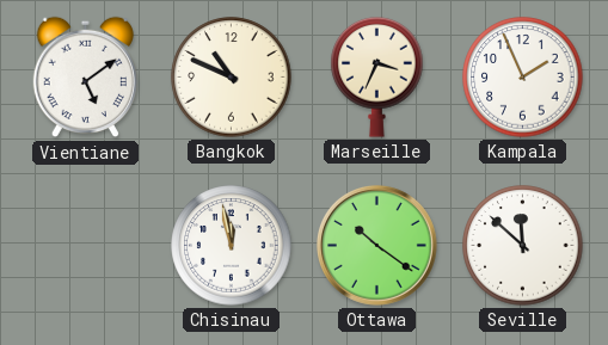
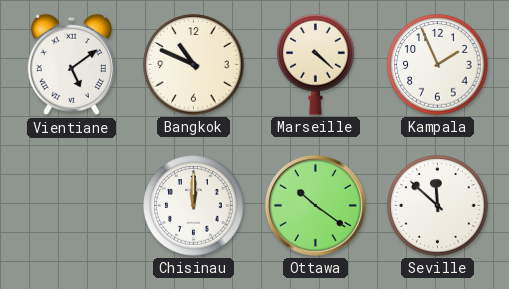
Marseille: 3:34 -> 4:22 (316, 64)
Chisinau: 11:58 -> 12:00 (194, 206)
